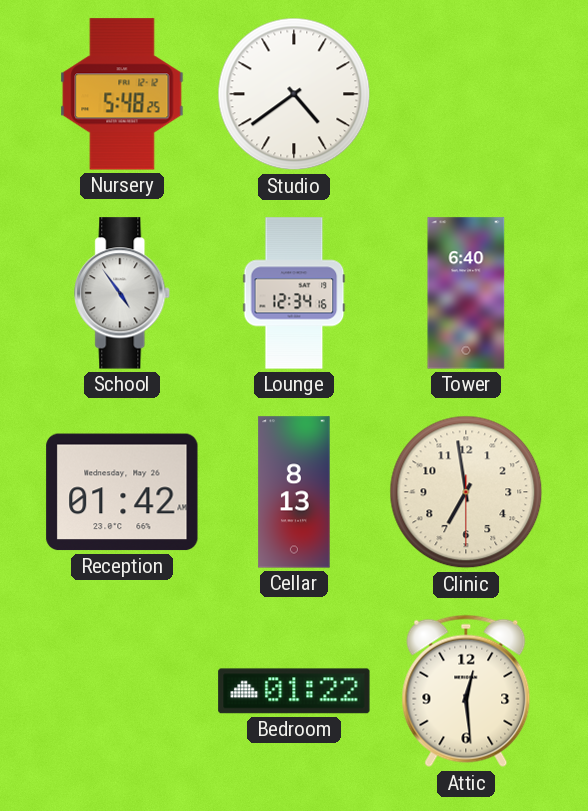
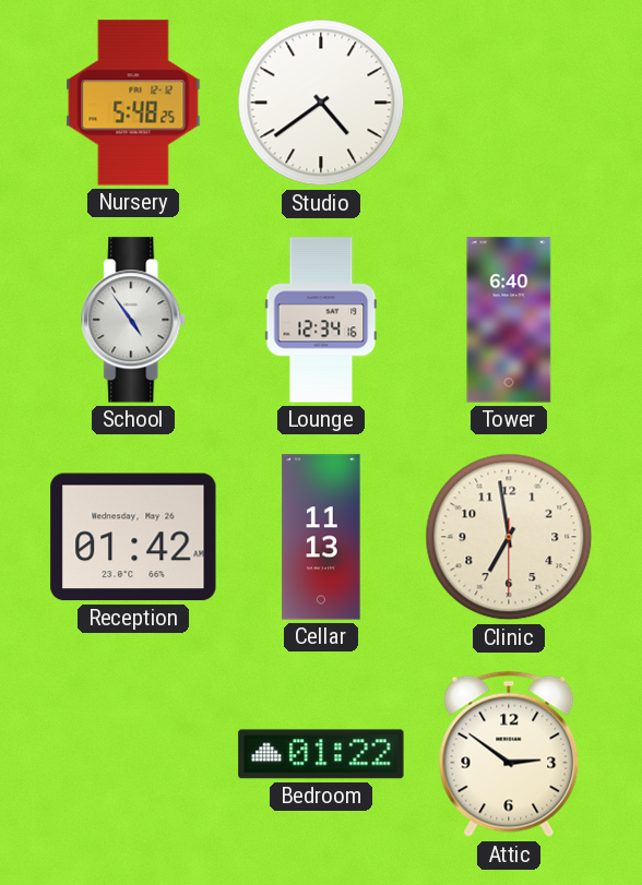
Cellar: 8:13 -> 11:13 (321, 537)
Attic: 12:29 -> 2:51 (509, 754)
